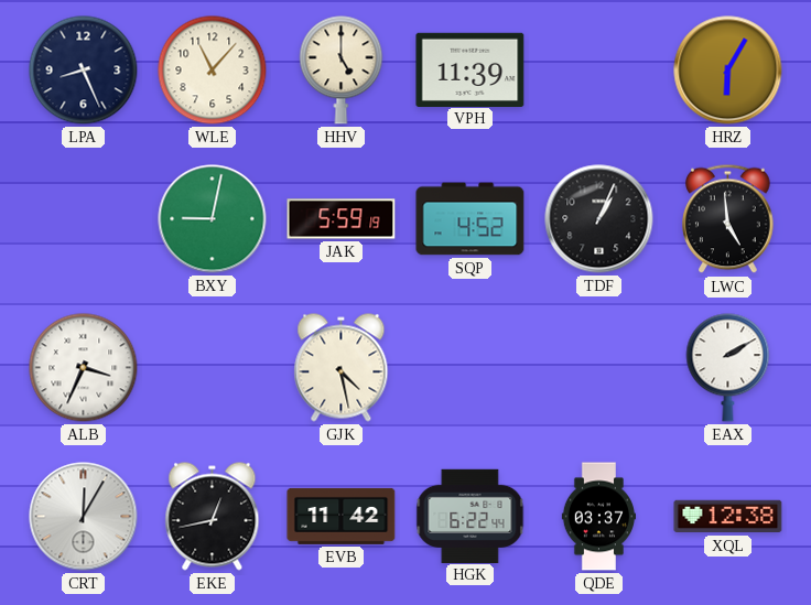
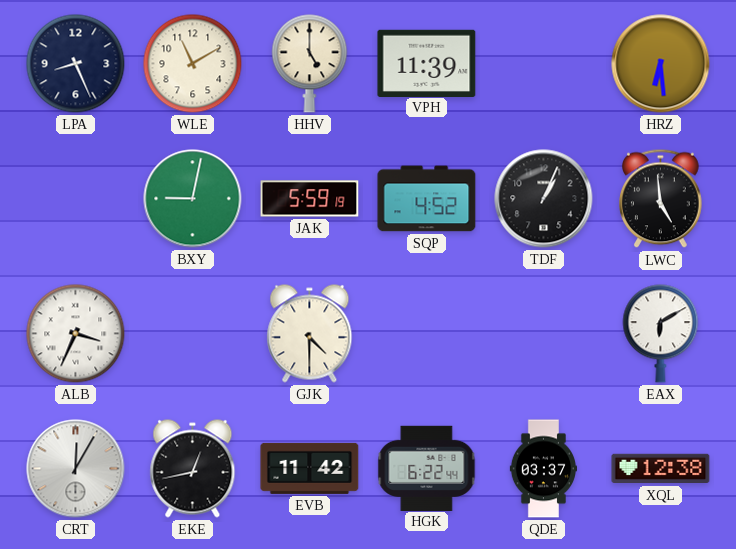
WLE: 11:07 -> 11:10 (193, 64)
HRZ: 6:05 -> 6:29 (661, 64)
GJK: 4:28 -> 4:30 (310, 334)
EAX: 2:10 -> 6:10 (661, 334)
